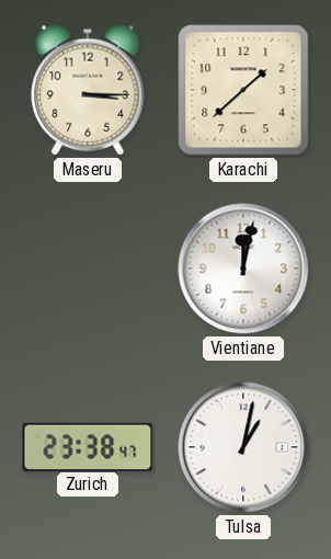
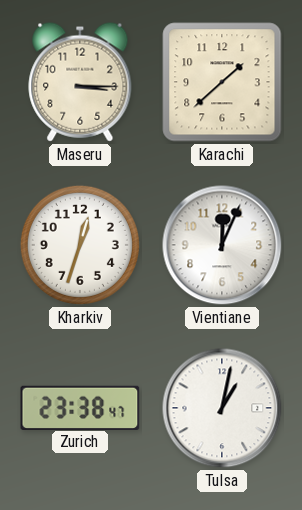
Kharkiv: none -> 12:33 (80, 245)
Vientiane: 12:02 -> 12:04 (222, 245)
